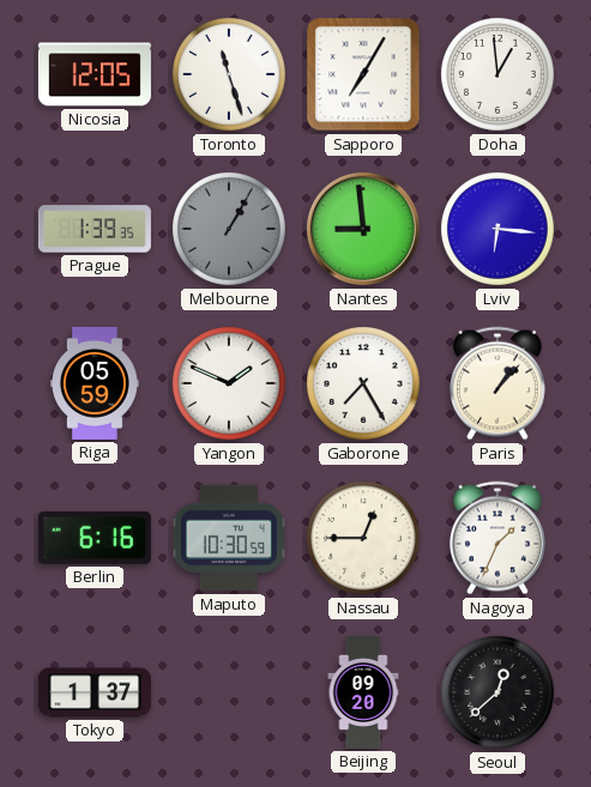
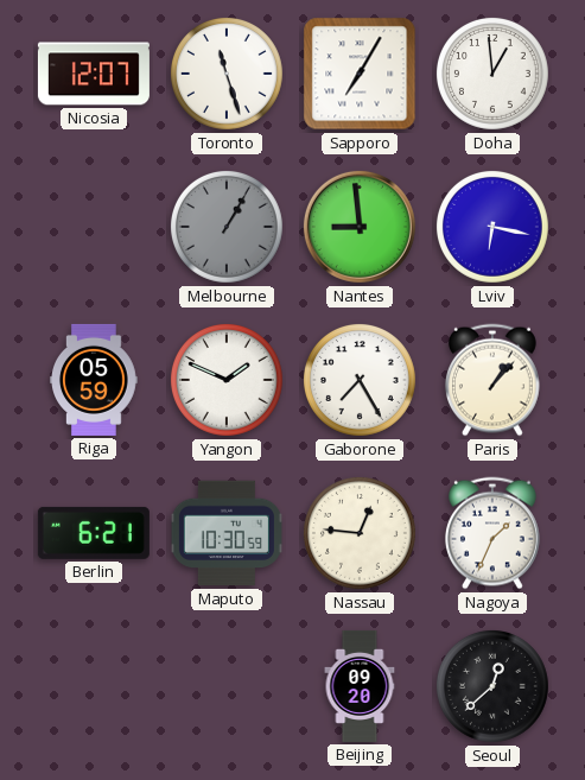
Nicosia: 12:05 -> 12:07 (94, 74)
Prague: 1:39 -> none (95, 229)
Lviv: 6:16 -> 6:17 (492, 227)
Berlin: 6:16 -> 6:21 (94, 533)
Nassau: 12:45 -> 12:46 (360, 533)
Tokyo: 1:37 -> none (95, 692)
